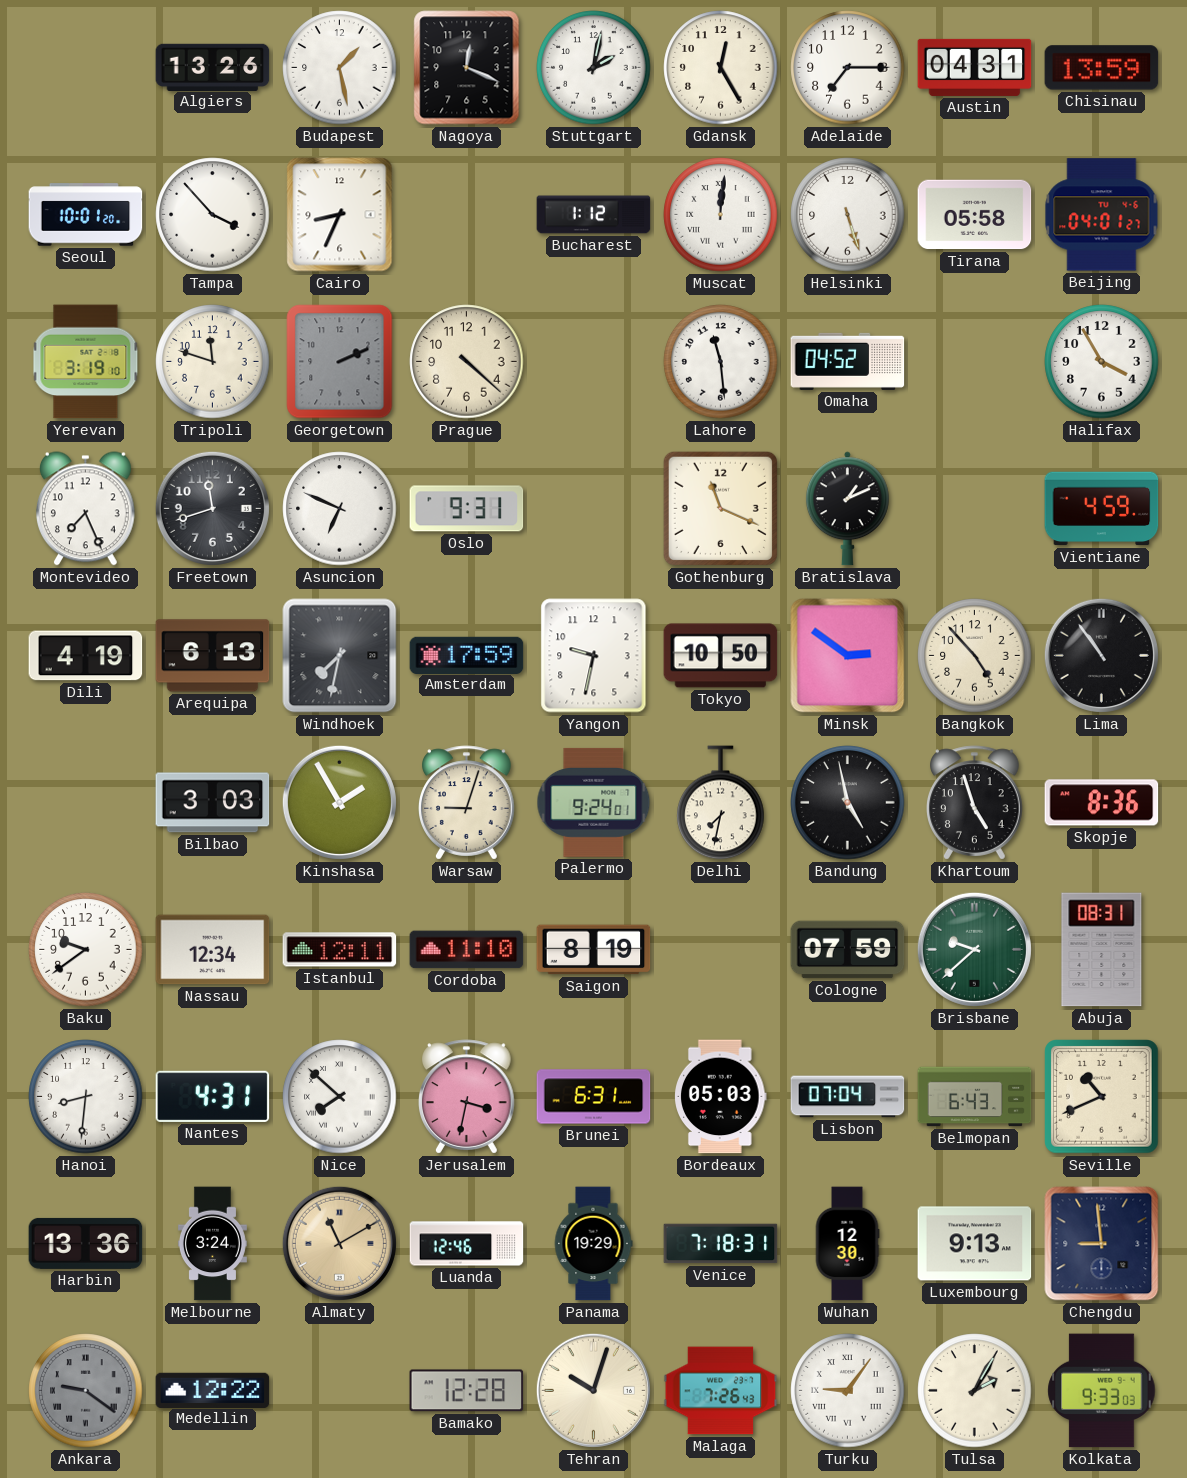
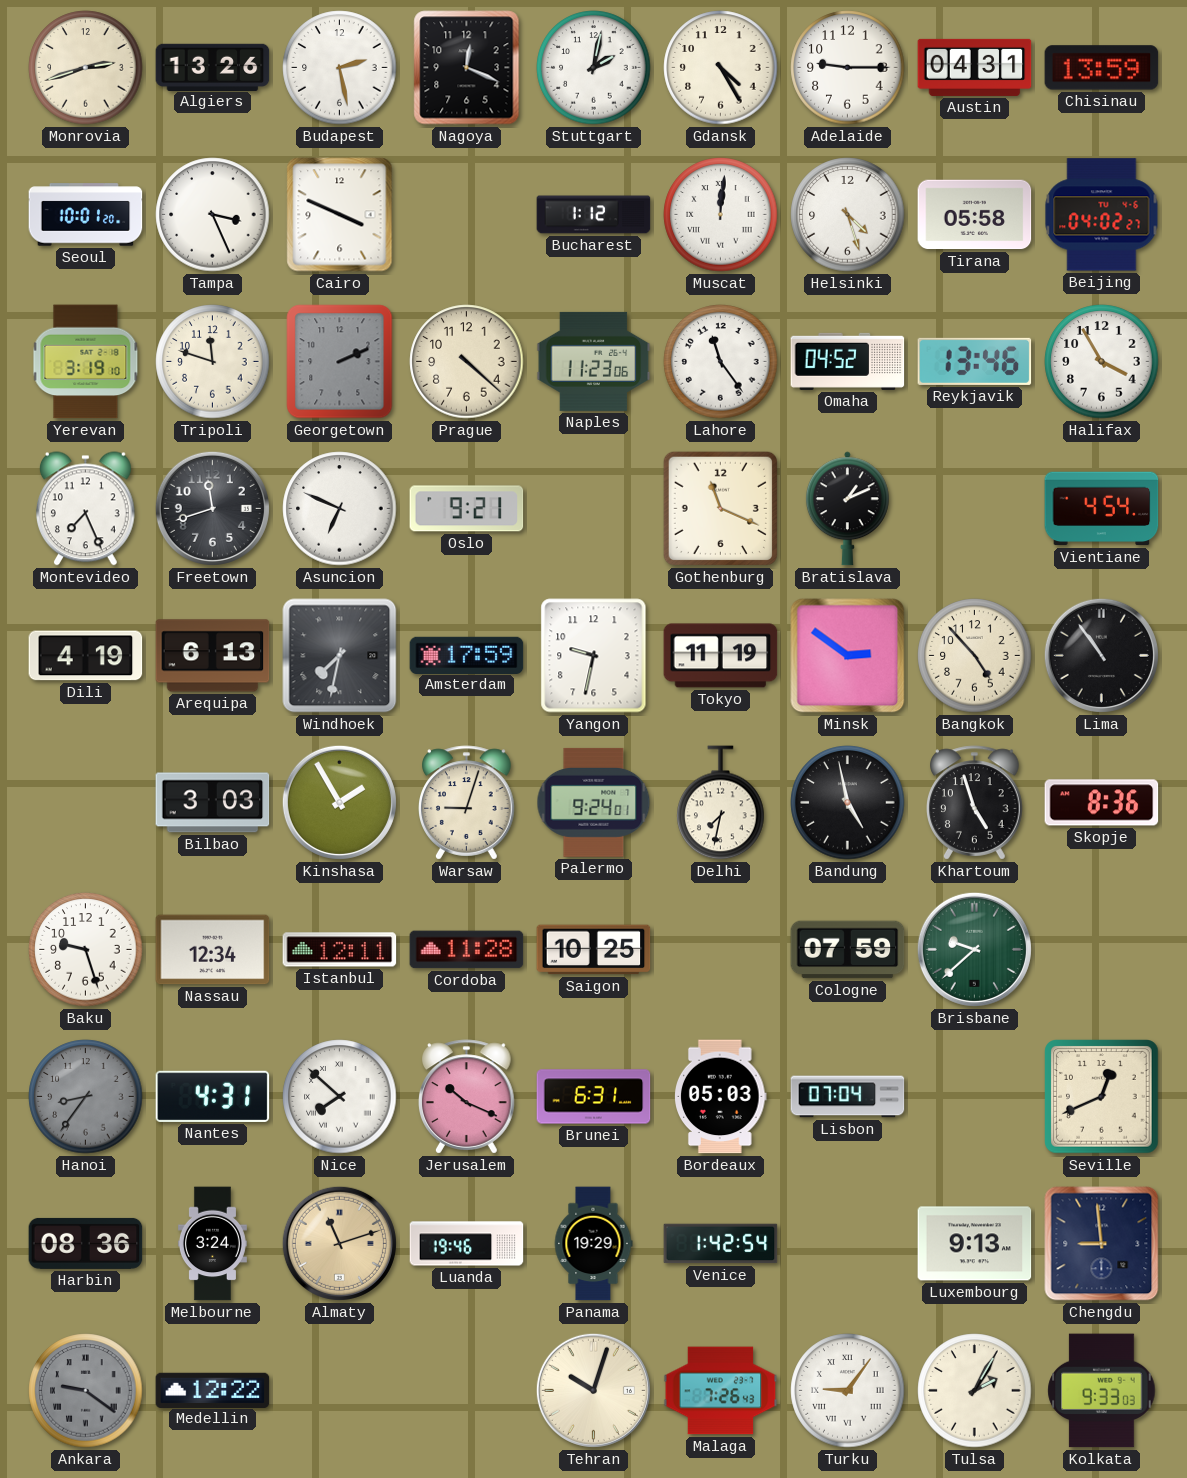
Monrovia: none -> 2:42 (86, 68)
Budapest: 1:28 -> 2:28 (340, 68)
Gdansk: 12:25 -> 4:25 (721, 68)
Adelaide: 7:15 -> 9:15 (848, 68)
Tampa: 3:53 -> 3:26 (213, 215)
Cairo: 8:34 -> 3:49 (340, 215)
Helsinki: 5:27 -> 4:27 (848, 215)
Beijing: 04:01 -> 04:02 (1102, 215)
Naples: none -> 11:23 (594, 361)
Lahore: 11:29 -> 11:24 (721, 362)
Reykjavik: none -> 13:46 (975, 361)
Oslo: 9:31 -> 9:21 (467, 509)
Vientiane: 4:59 -> 4:54 (1102, 509)
Tokyo: 10:50 -> 11:19 (721, 656)
Baku: 9:39 -> 9:27 (86, 950)
Cordoba: 11:10 -> 11:28 (467, 950)
Saigon: 8:19 -> 10:25 (594, 950)
Abuja: 08:31 -> none (1102, 950)
Hanoi: 8:31 -> 8:36 (86, 1097)
Hanoi dial: white -> grey (86, 1097)
Jerusalem: 3:32 -> 10:19 (467, 1097)
Belmopan: 6:43 -> none (975, 1097)
Seville: 10:41 -> 12:41 (1102, 1097)
Harbin: 13:36 -> 08:36 (86, 1243)
Almaty: 11:10 -> 11:12 (339, 1243)
Luanda: 12:46 -> 19:46 (467, 1244)
Venice: 7:18 -> 1:42 (721, 1244)
Wuhan: 12:30 -> none (847, 1244)
Bamako: 12:28 -> none (467, 1391)
